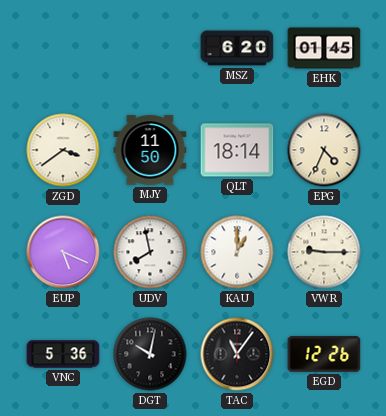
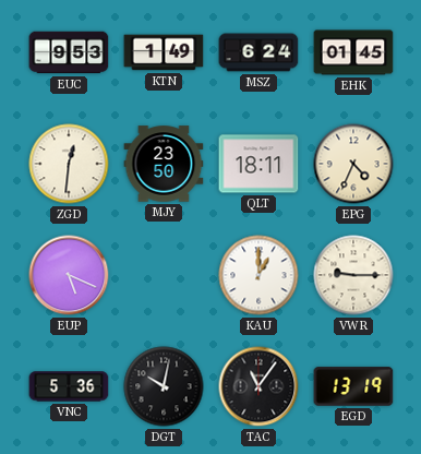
EUC: none -> 9:53 (69, 52)
KTN: none -> 1:49 (164, 52)
MSZ: 6:20 -> 6:24 (258, 52)
ZGD: 3:39 -> 12:31 (69, 164)
MJY: 11:50 -> 23:50 (164, 164)
QLT: 18:14 -> 18:11 (258, 164)
UDV: 7:58 -> none (150, 252)
EGD: 12:26 -> 13:19 (353, 386)
